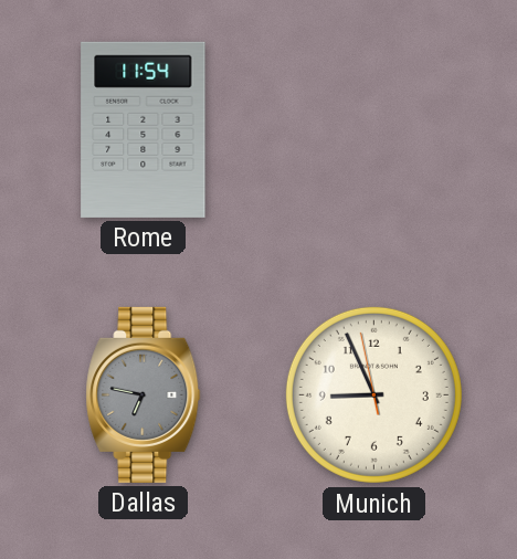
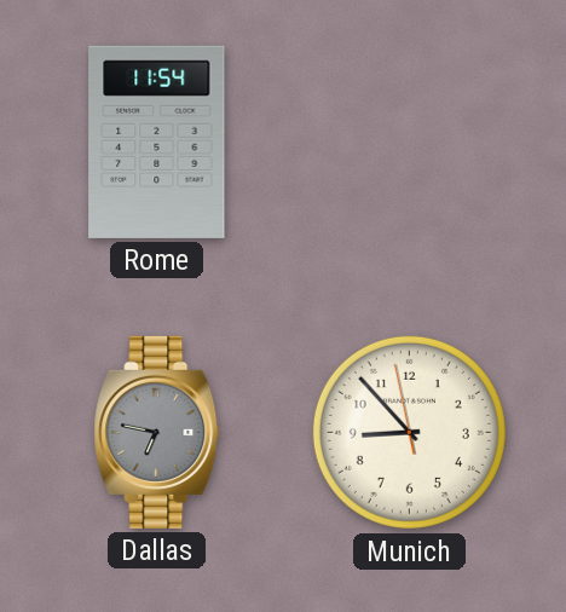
Munich: 8:55 -> 8:52 (409, 432)
